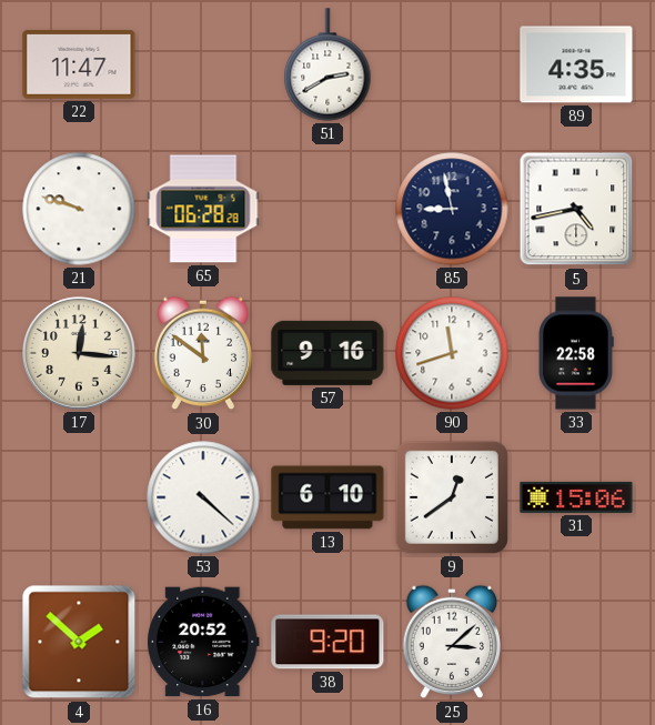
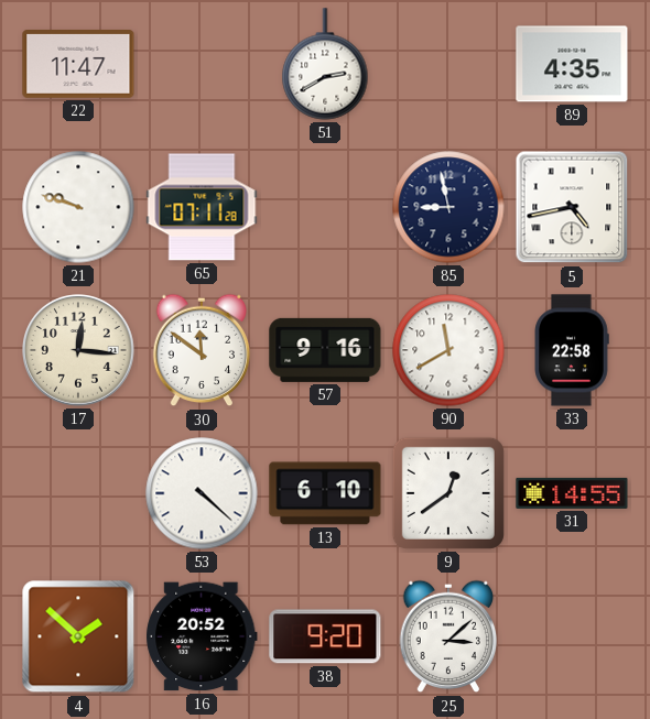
65: 06:28 -> 07:11 (202, 207)
90: 11:42 -> 11:40 (448, 350)
31: 15:06 -> 14:55 (572, 493)
